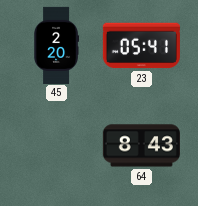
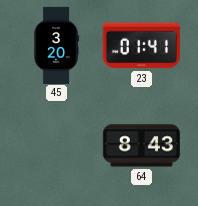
45: 2:20 -> 3:20 (57, 45)
23: 05:41 -> 01:41 (141, 46)
